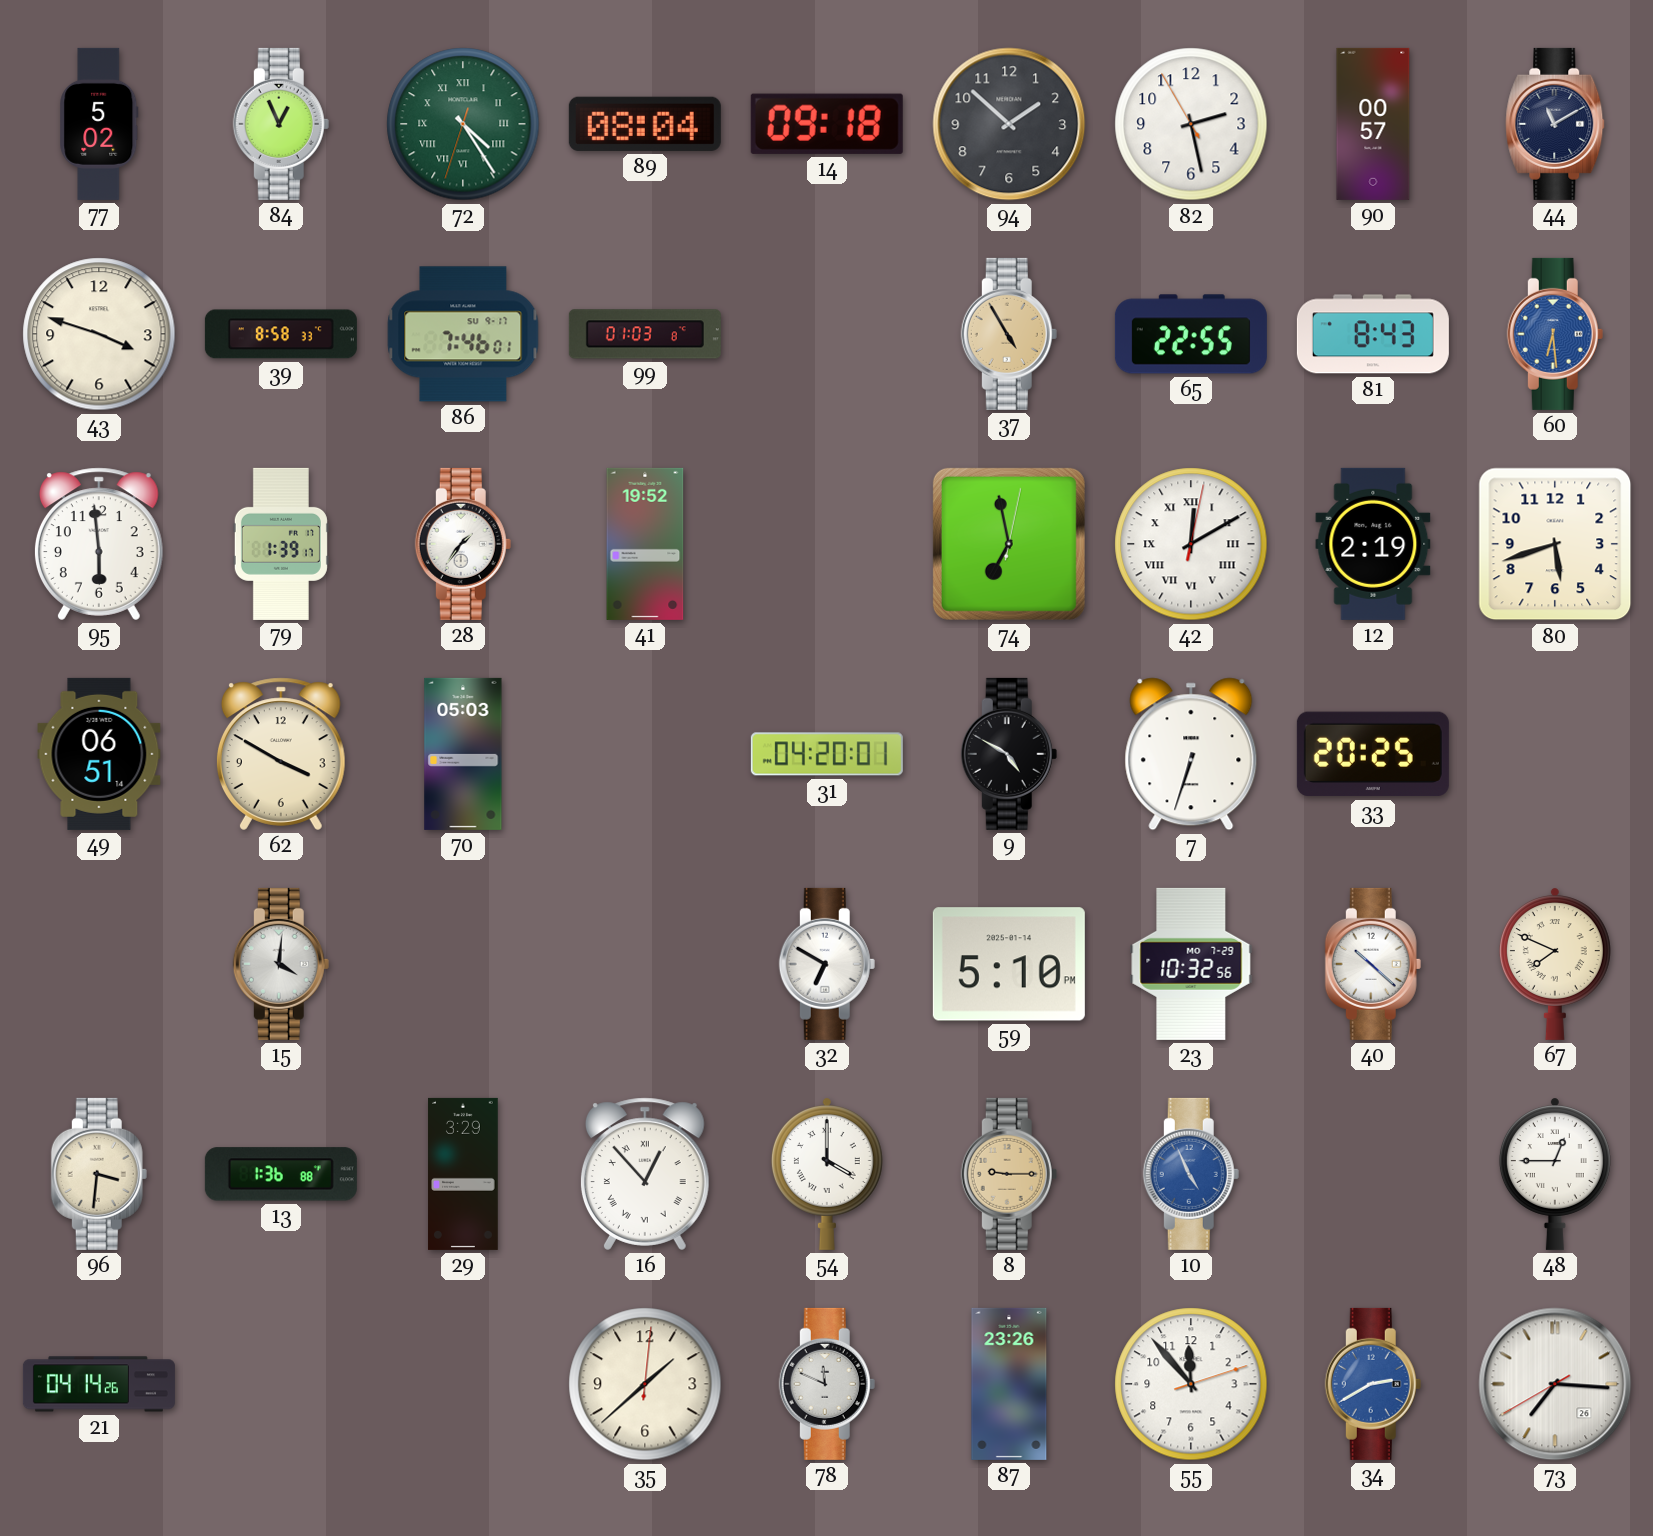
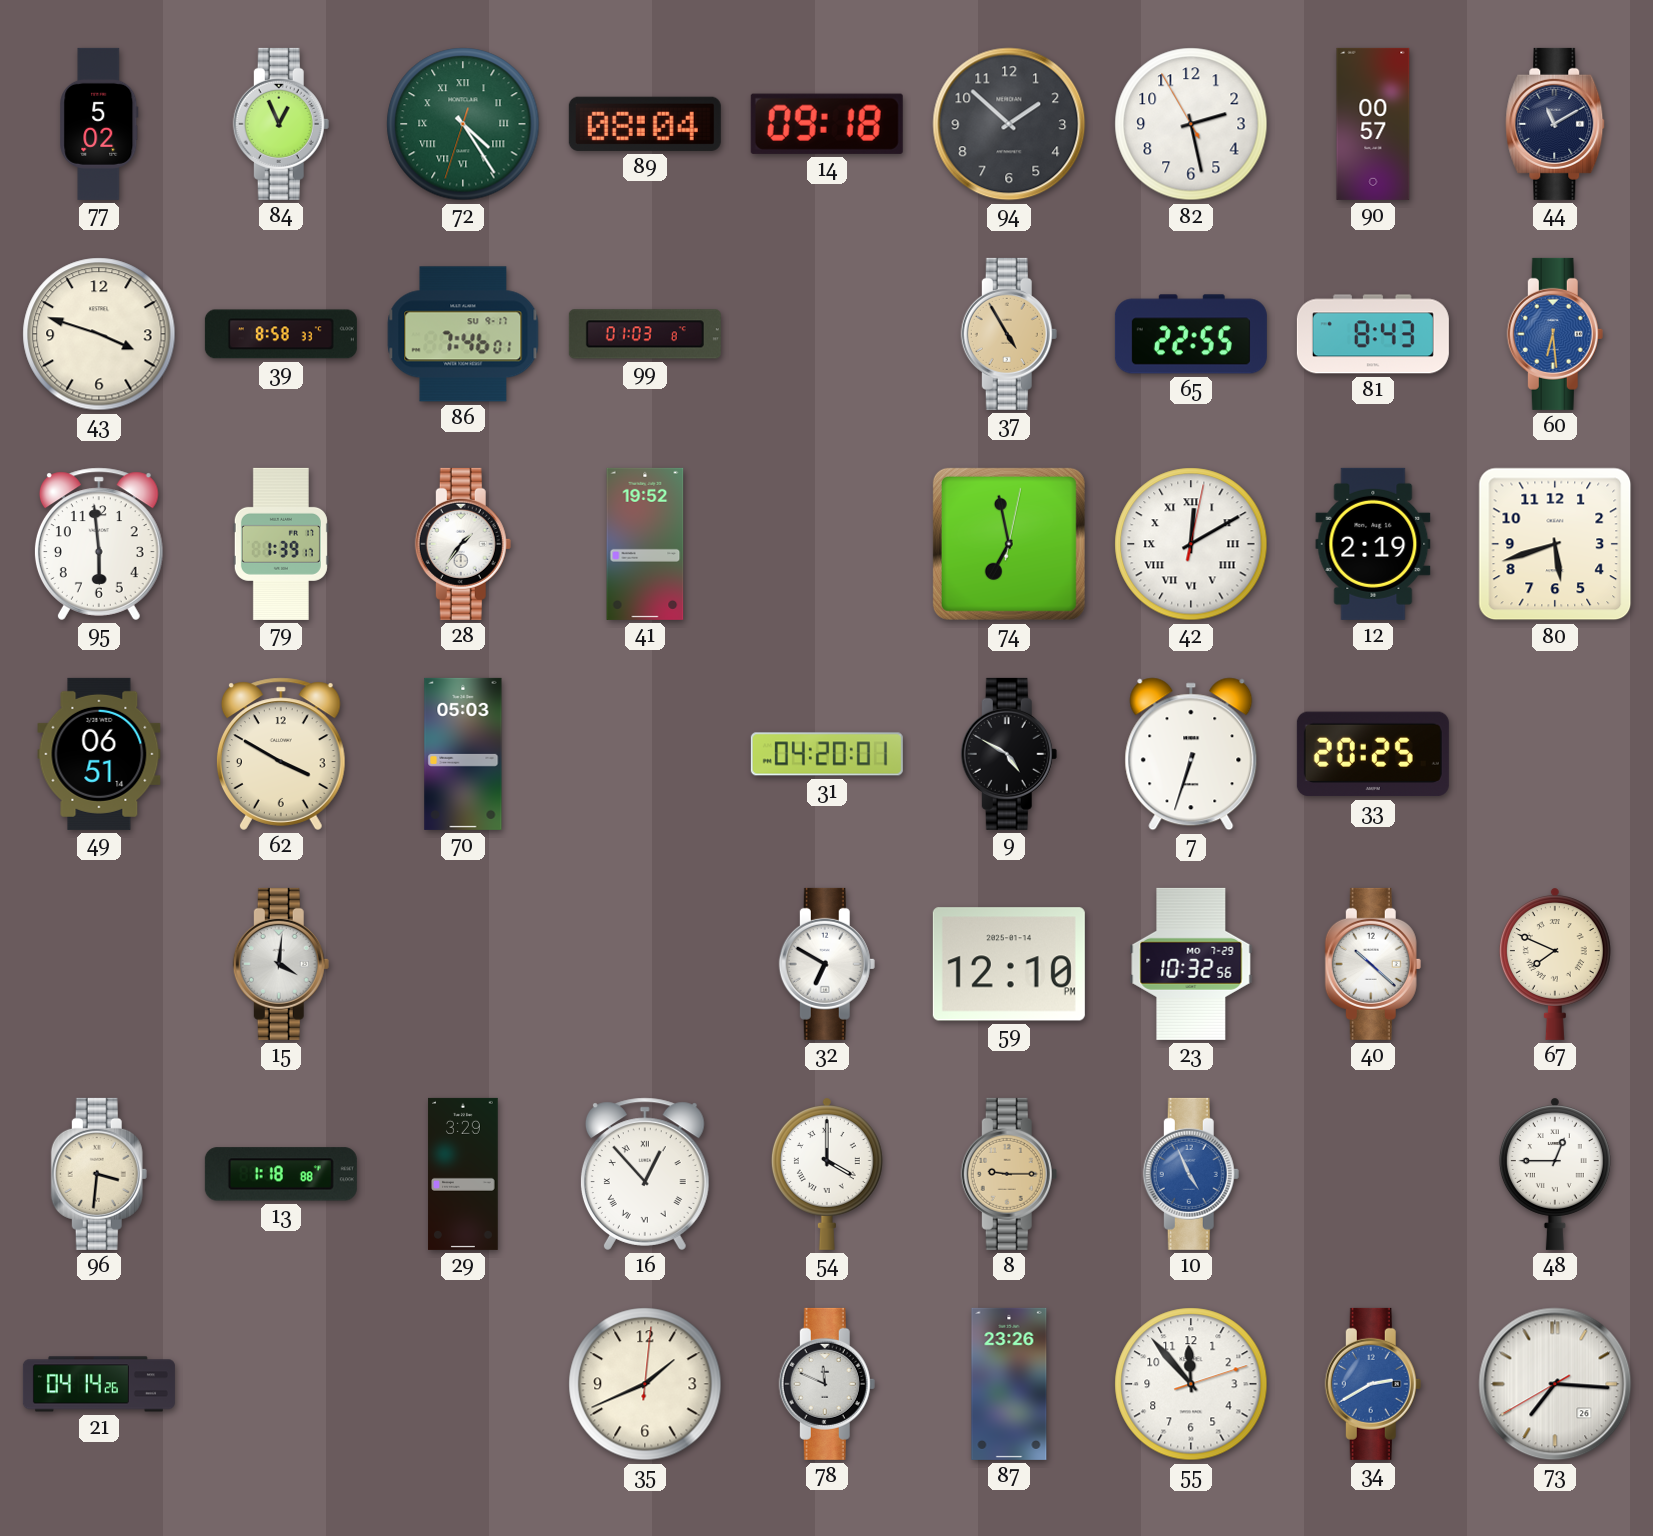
59: 5:10 -> 12:10 (1009, 964)
13: 1:36 -> 1:18 (281, 1174)
35: 1:38 -> 1:41 (645, 1384)
